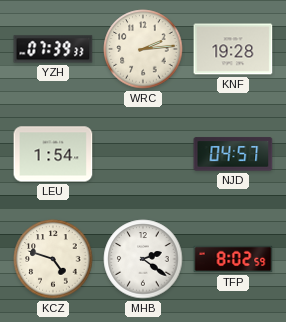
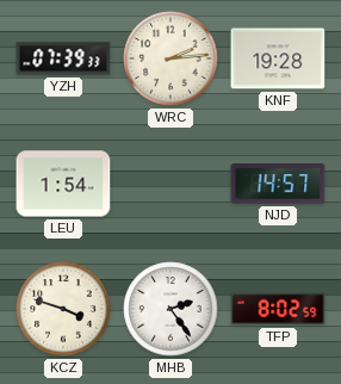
NJD: 04:57 -> 14:57 (278, 184)
KCZ: 4:48 -> 3:48 (63, 309)
MHB: 2:21 -> 2:24 (170, 309)
